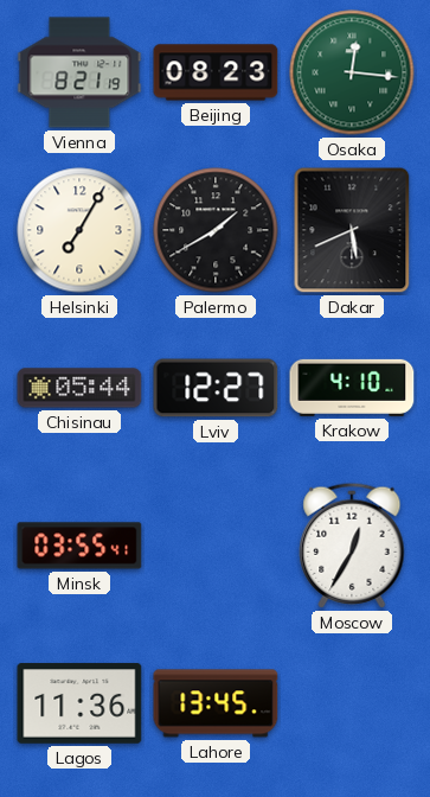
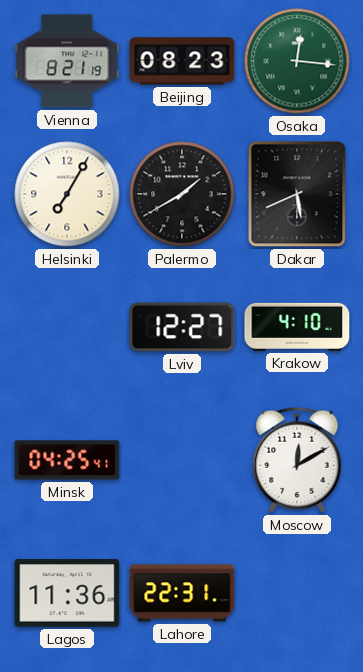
Chisinau: 05:44 -> none (79, 388)
Minsk: 03:55 -> 04:25 (67, 460)
Moscow: 12:35 -> 12:10 (297, 460)
Lahore: 13:45 -> 22:31 (182, 593)
